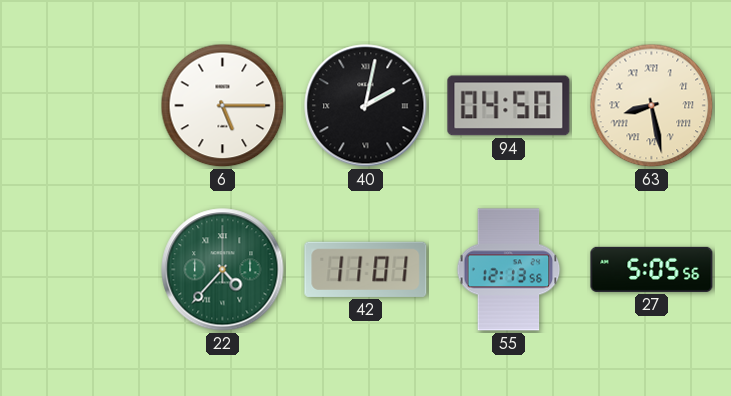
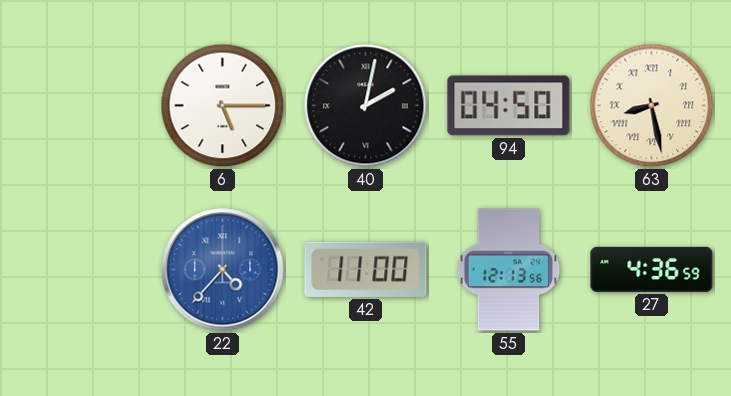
22 dial: green -> blue (223, 270)
42: 11:01 -> 11:00 (366, 269)
27: 5:05 -> 4:36 (652, 269)
